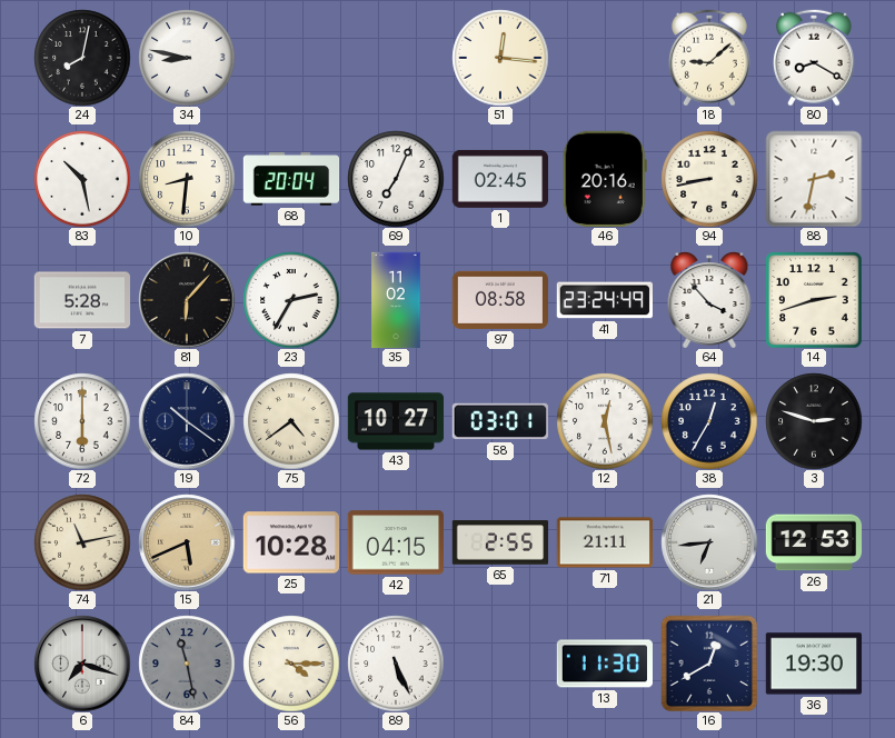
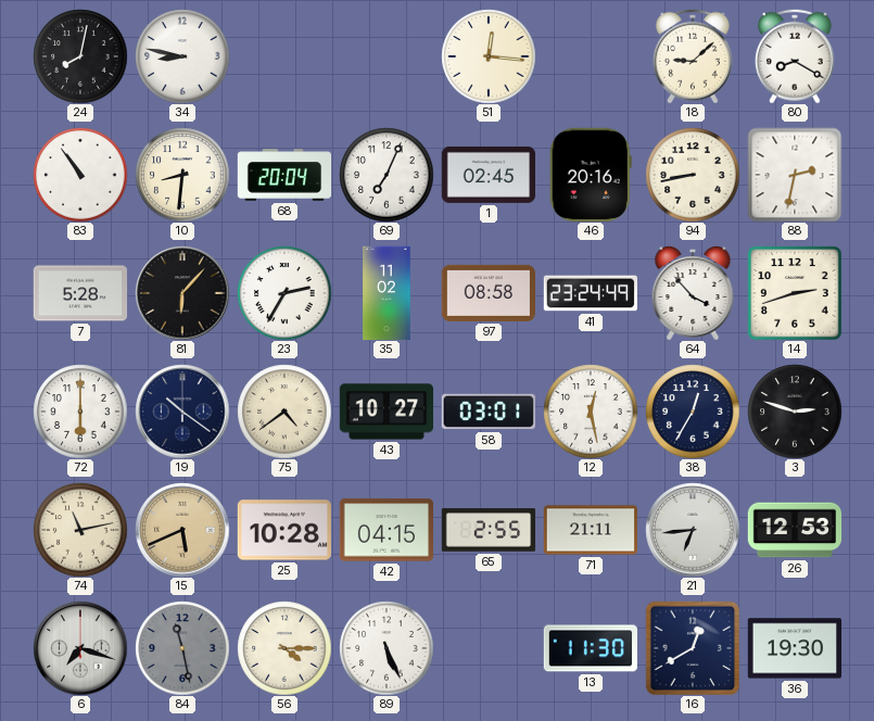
83: 10:28 -> 10:54 (80, 175)
